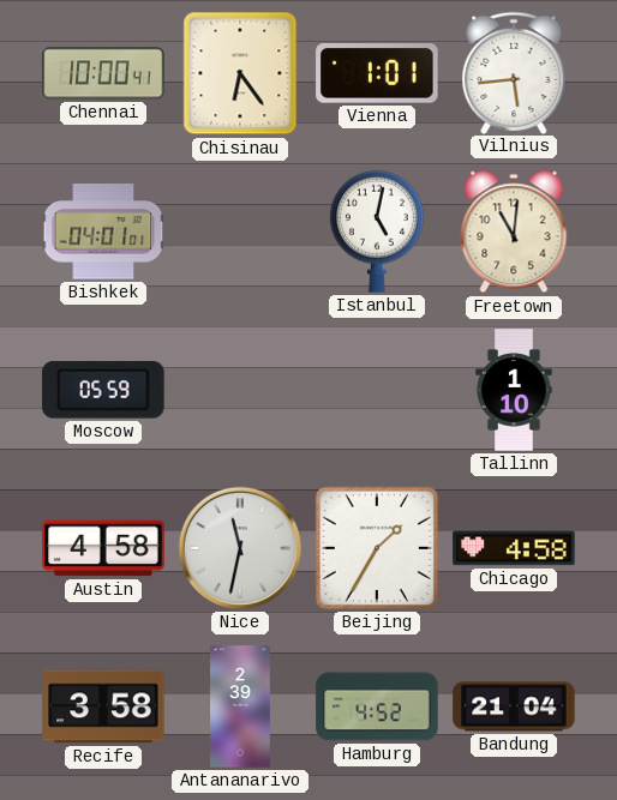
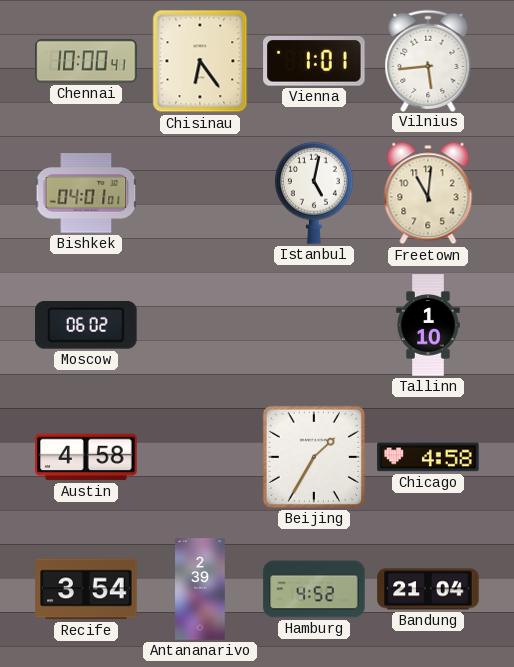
Moscow: 05:59 -> 06:02 (86, 326)
Nice: 11:32 -> none (240, 548)
Recife: 3:58 -> 3:54 (86, 589)
